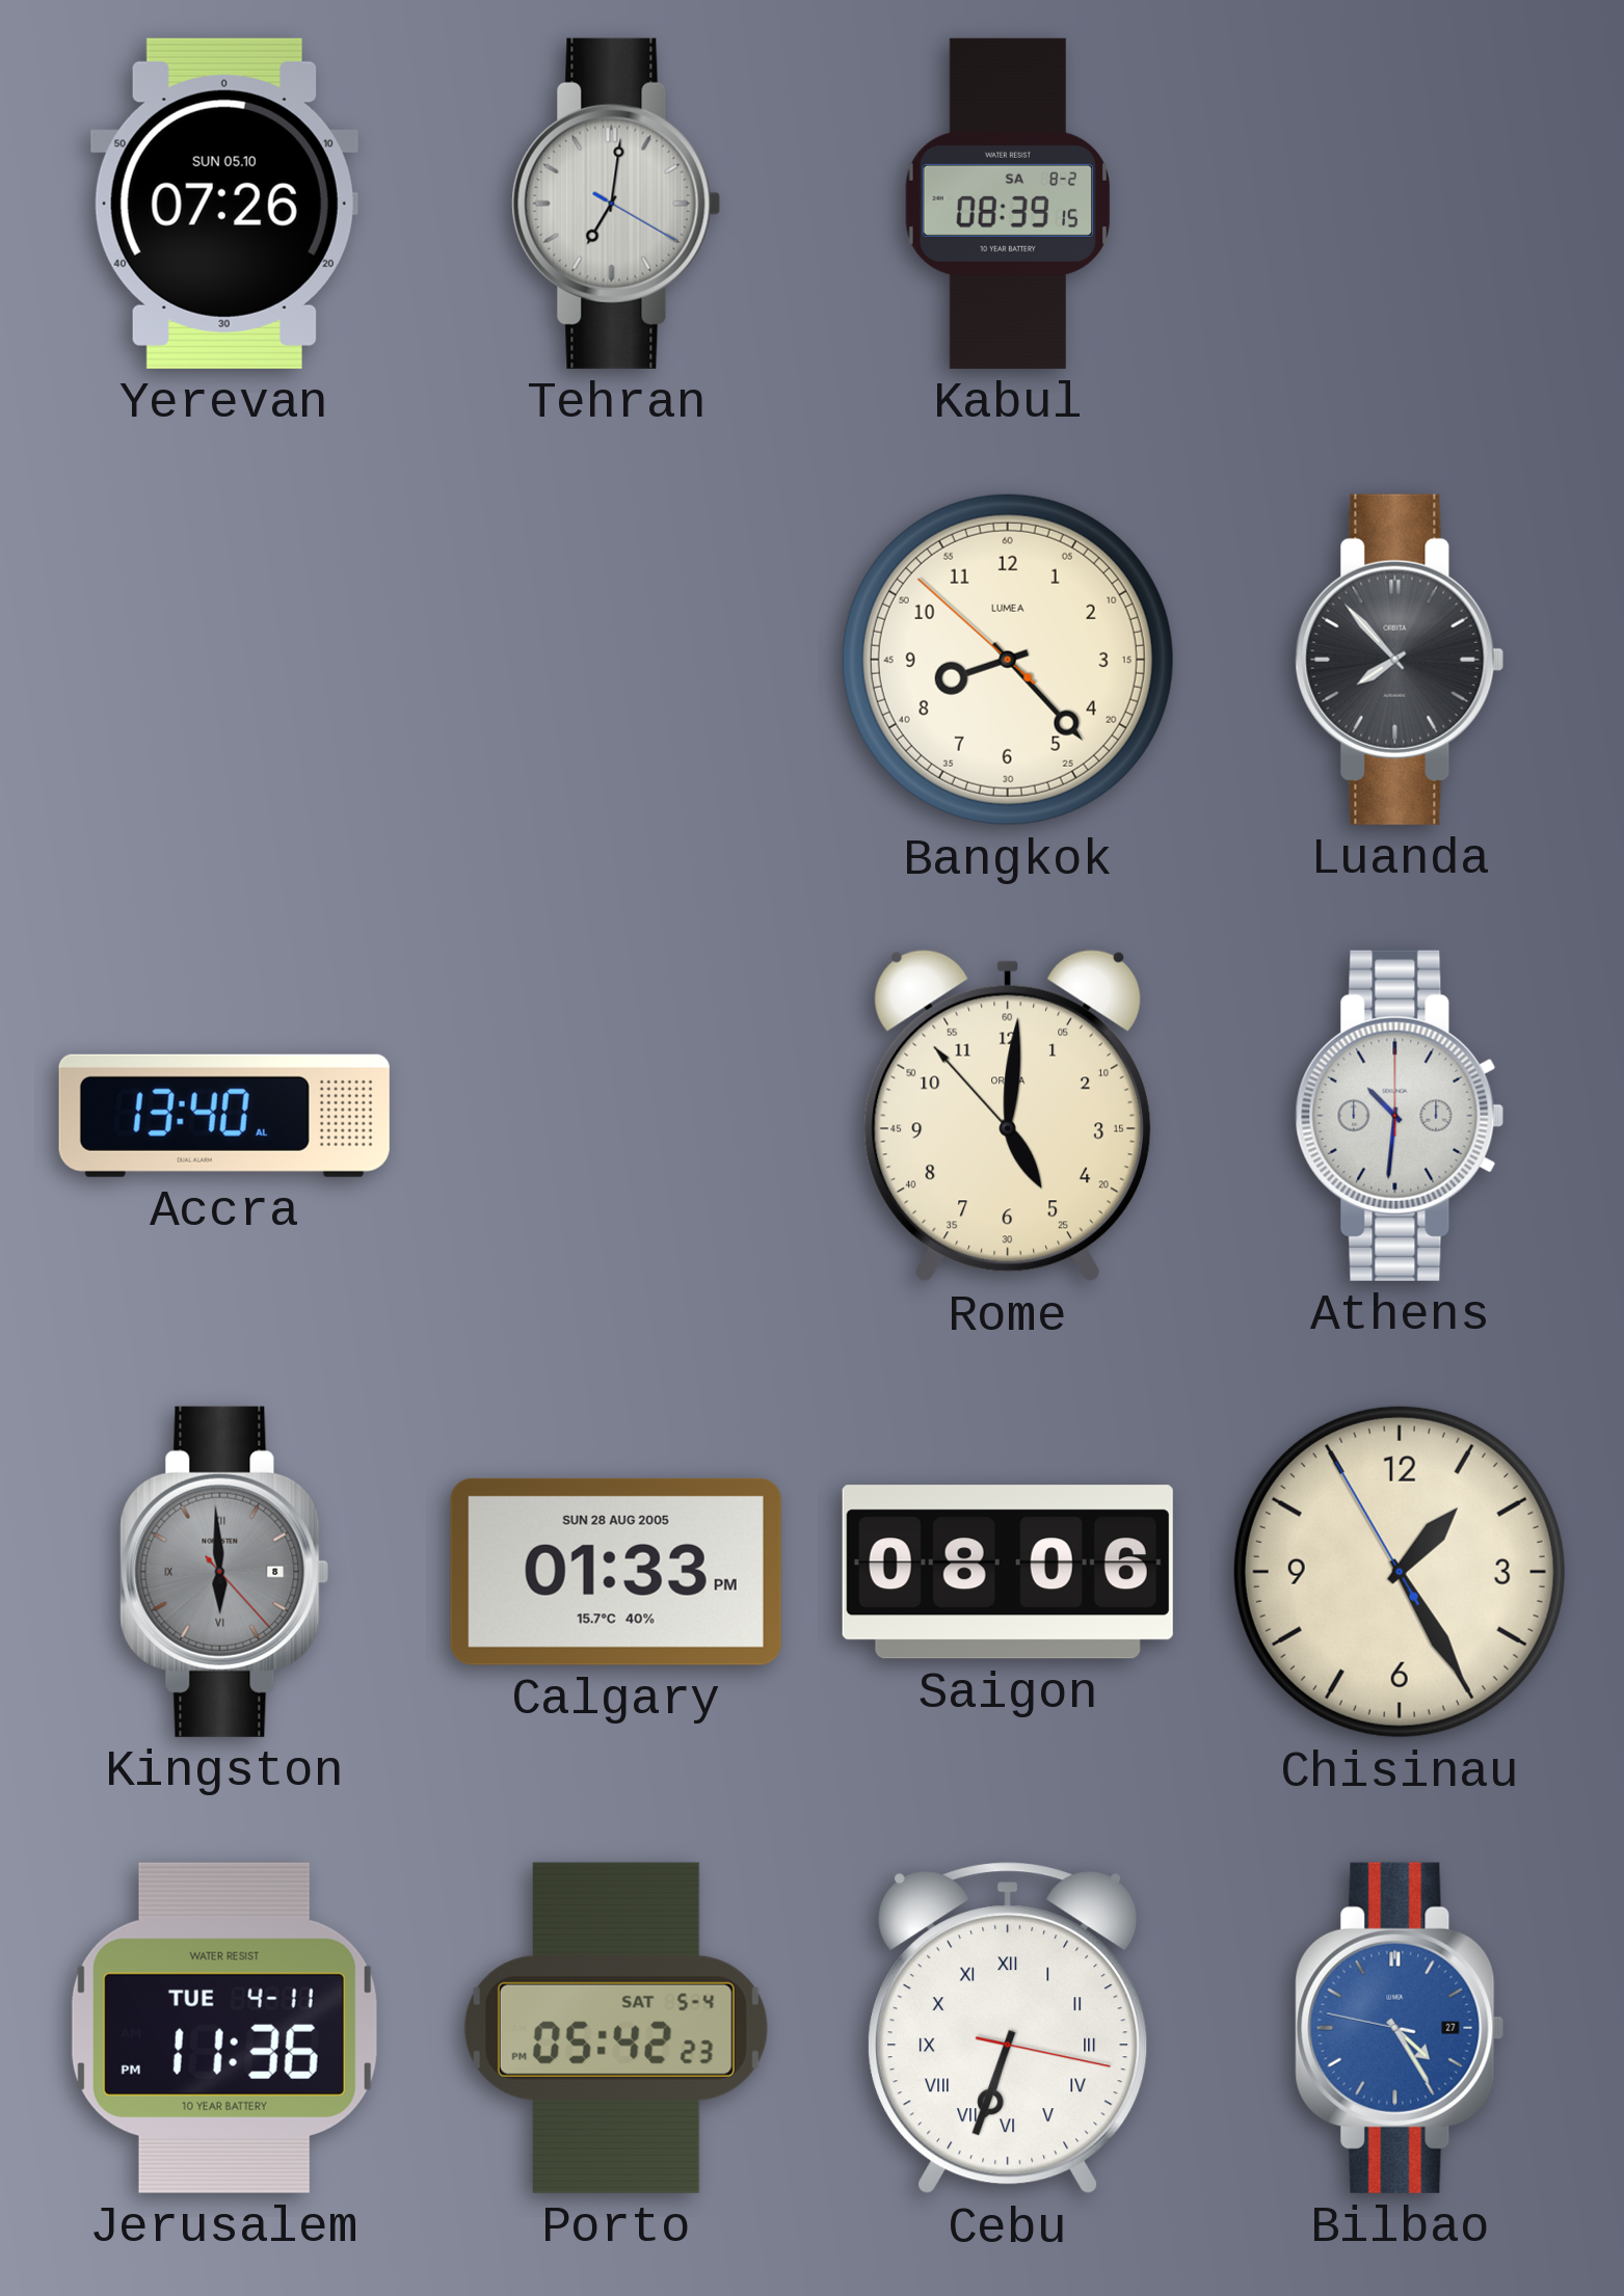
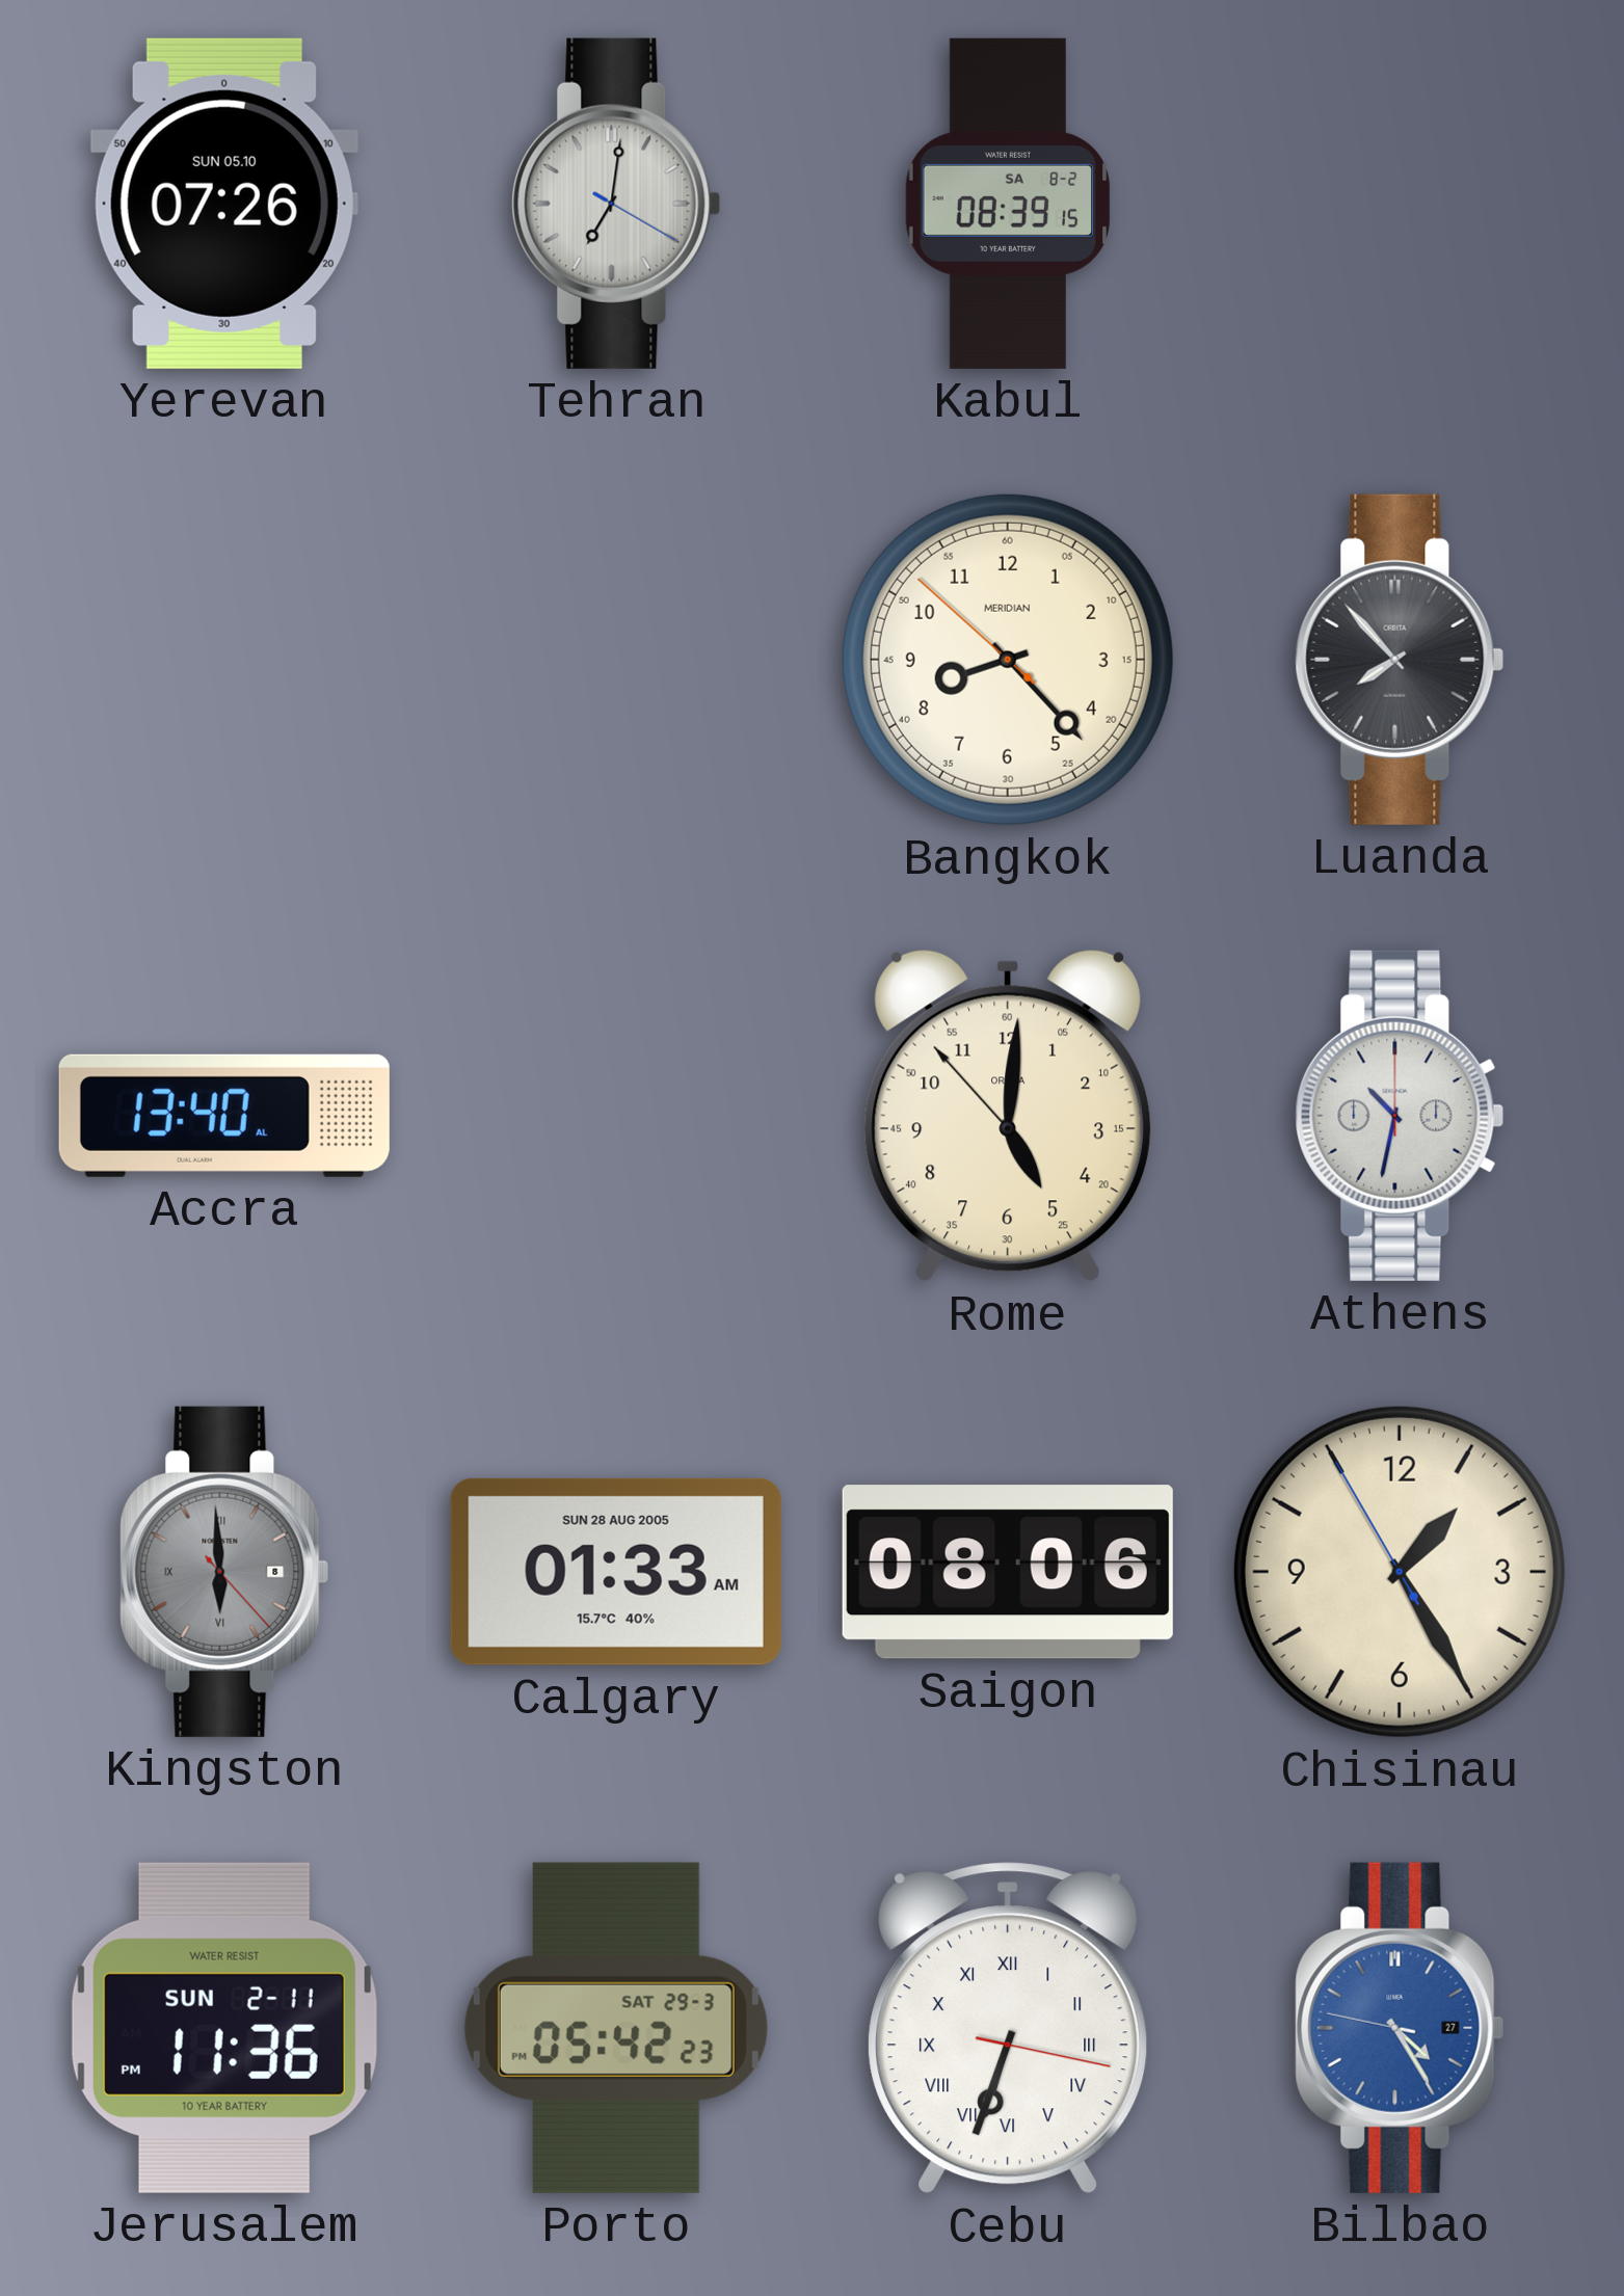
Bangkok brand: LUMEA -> MERIDIAN (1008, 660)
Athens: 10:31 -> 10:32 (1400, 1116)
Calgary: 01:33 PM -> 01:33 AM (616, 1572)
Jerusalem date: TUE 4-11 -> SUN 2-11 (224, 2028)
Porto date: SAT 5-4 -> SAT 29-3 (616, 2028)
